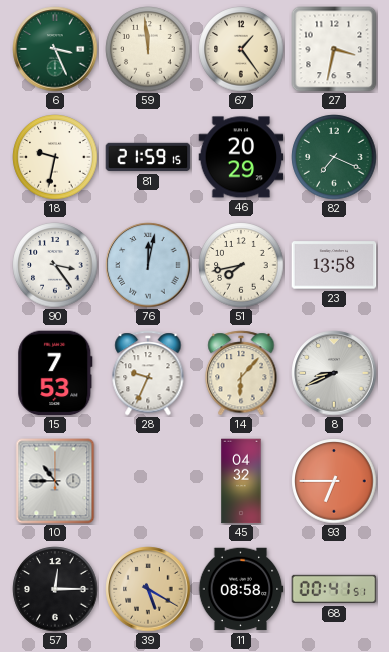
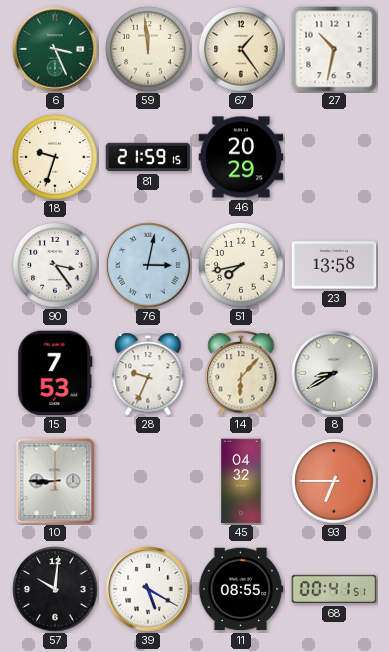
27: 3:32 -> 10:32 (334, 49)
18: 9:32 -> 9:33 (55, 157)
82: 7:19 -> none (334, 157)
76: 12:02 -> 3:02 (148, 265)
8: 8:41 -> 8:40 (334, 373)
10: 10:45 -> 8:45 (55, 481)
57: 12:15 -> 10:01 (55, 589)
39 dial: champagne -> white (148, 589)
11: 08:58 -> 08:55 (241, 589)
